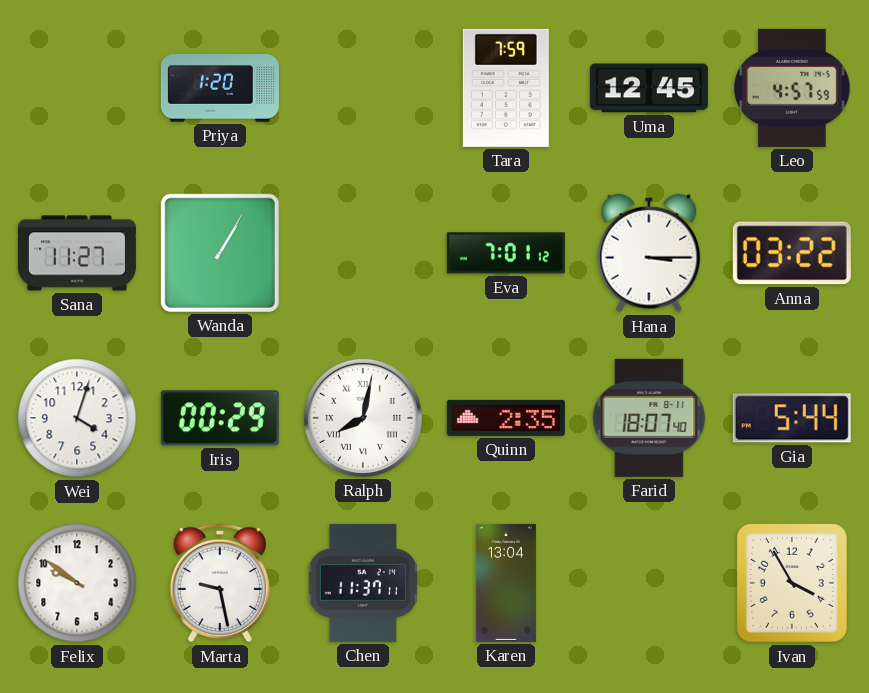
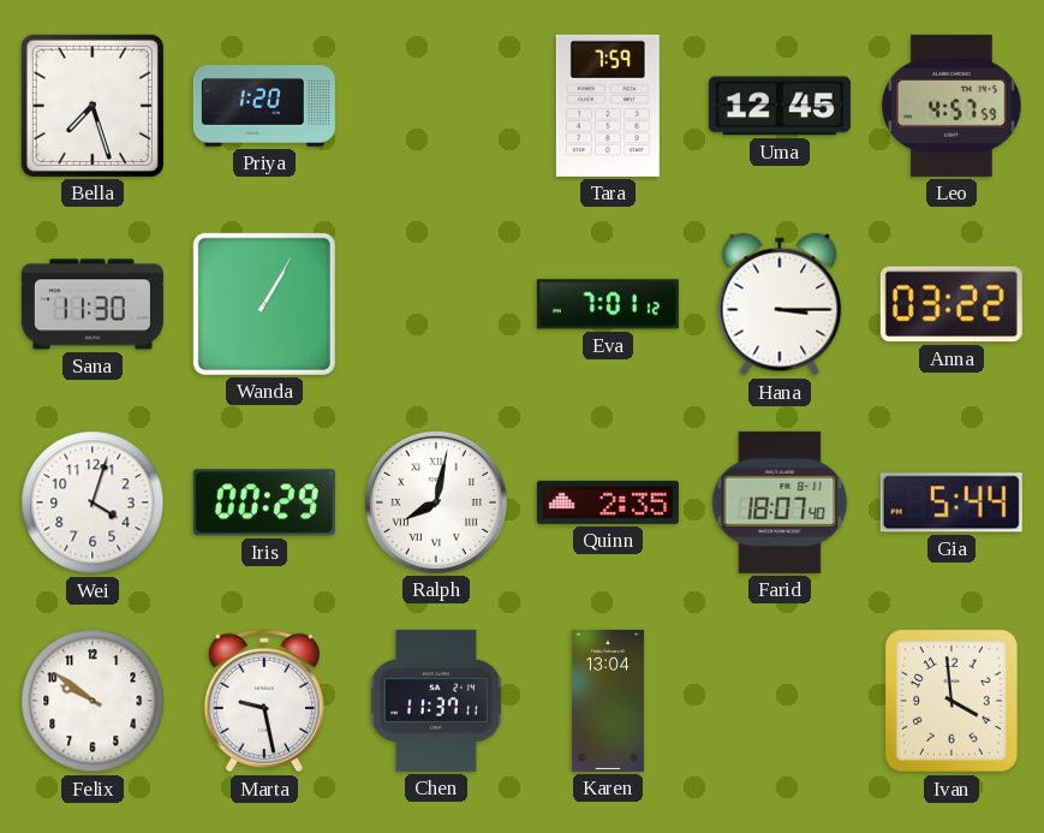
Bella: none -> 7:27 (93, 106)
Sana: 11:27 -> 11:30 (93, 304)
Ivan: 3:55 -> 3:59 (951, 701)
